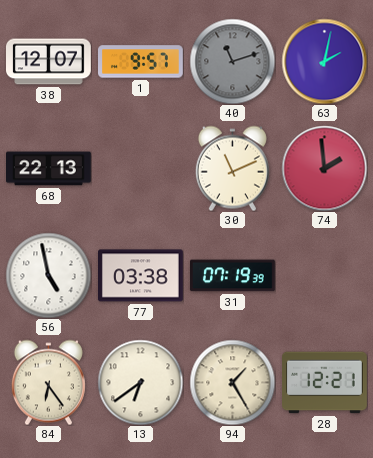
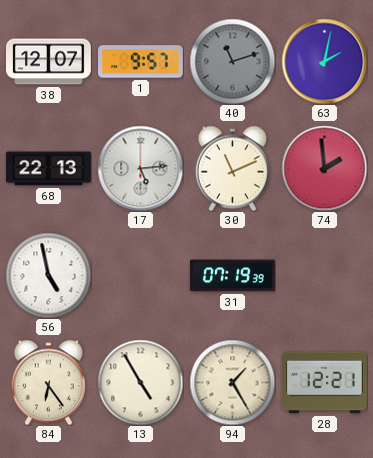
17: none -> 5:14 (140, 168)
77: 03:38 -> none (141, 276)
13: 6:39 -> 4:55 (140, 382)
